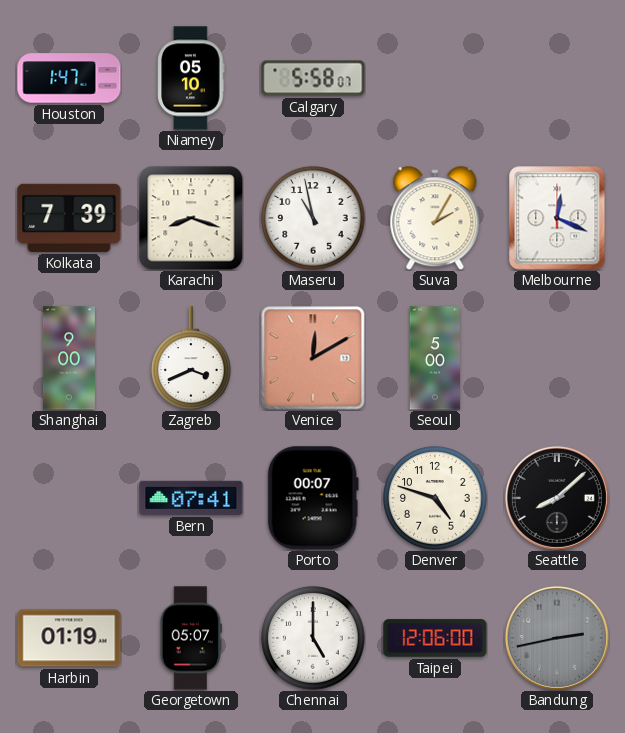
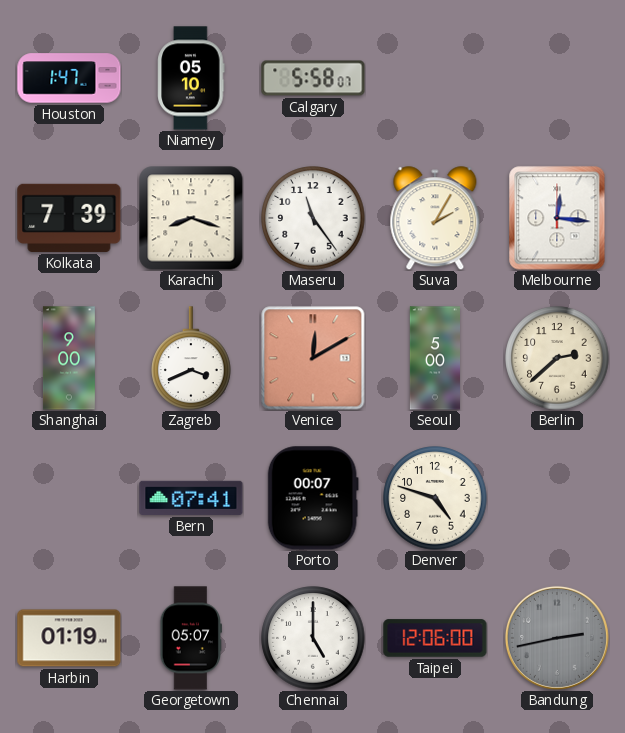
Maseru: 10:58 -> 11:24 (313, 218)
Melbourne: 12:19 -> 12:16 (557, 218)
Berlin: none -> 2:38 (557, 358)
Seattle: 8:08 -> none (557, 498)
